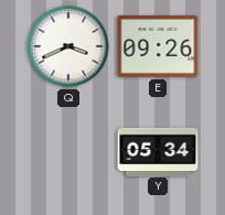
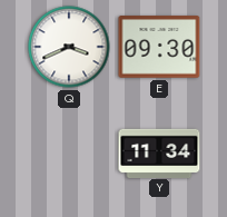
E: 09:26 -> 09:30 (159, 47)
Y: 05:34 -> 11:34 (159, 152)
